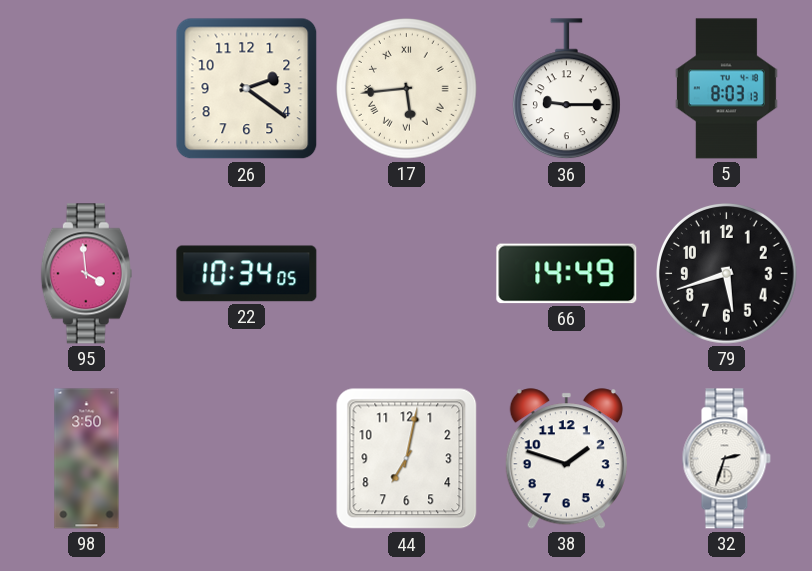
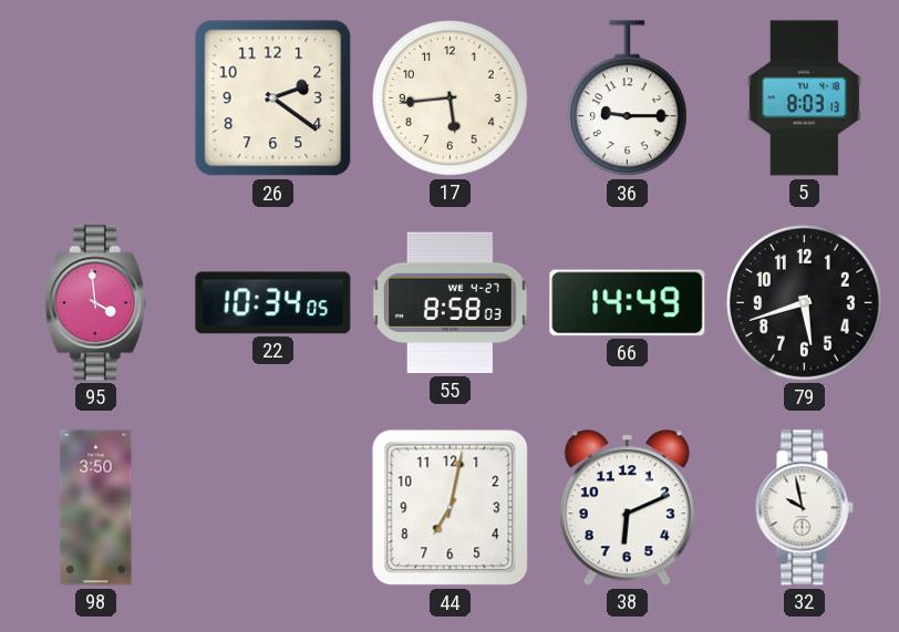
17 numerals: Roman -> Arabic (451, 99)
55: none -> 8:58 (449, 303)
38: 1:48 -> 6:11 (627, 508)
32: 2:33 -> 9:58 (804, 508)
